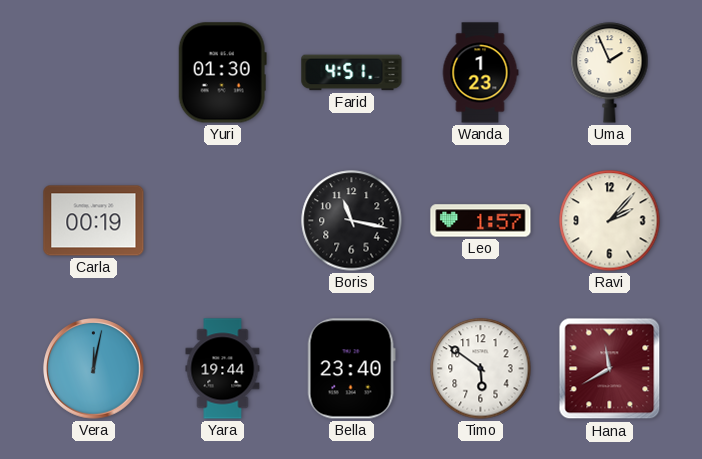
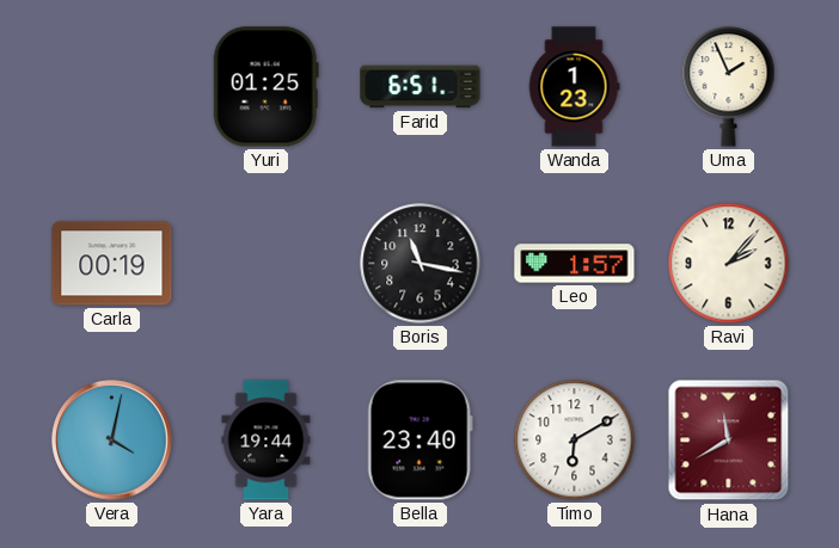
Yuri: 01:30 -> 01:25 (265, 87)
Farid: 4:51 -> 6:51 (421, 87)
Vera: 12:02 -> 4:02 (112, 441)
Timo: 5:51 -> 6:10 (575, 441)
